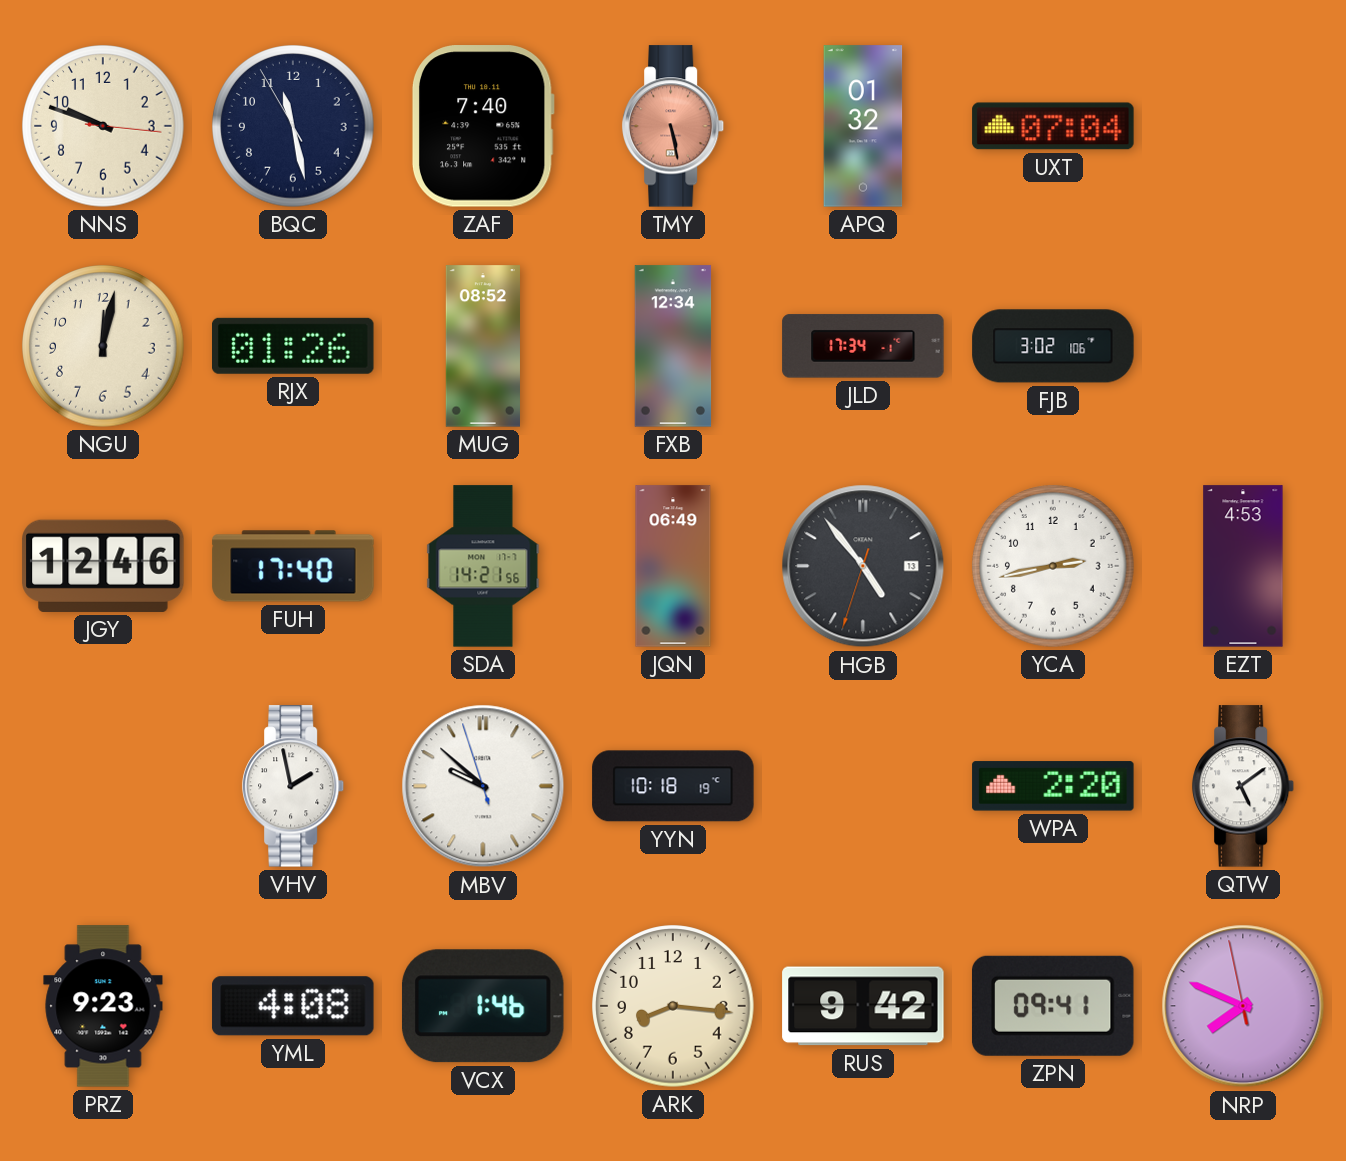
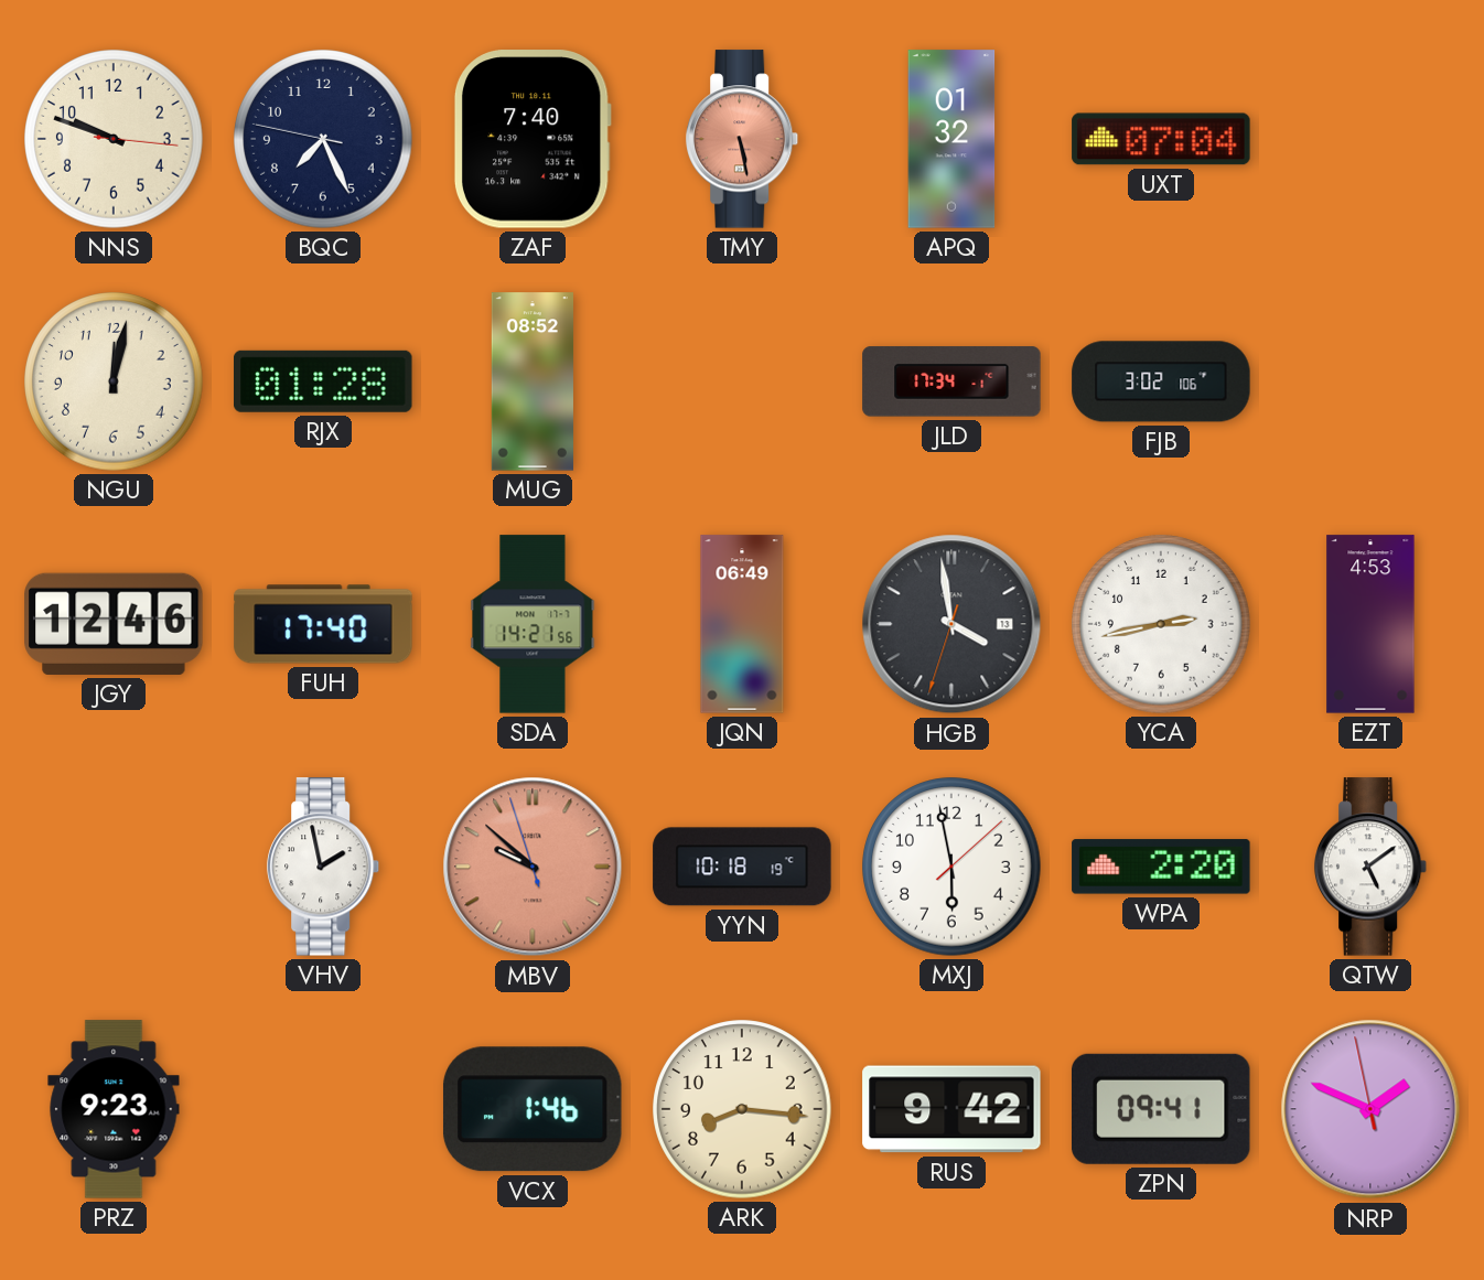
BQC: 11:27 -> 7:25 (323, 139)
RJX: 01:26 -> 01:28 (324, 381)
FXB: 12:34 -> none (673, 346)
HGB: 4:53 -> 3:58 (951, 624)
MBV dial: white -> salmon (533, 867)
MXJ: none -> 5:58 (951, 867)
YML: 4:08 -> none (293, 1006)
NRP: 7:48 -> 1:48 (1370, 1109)
